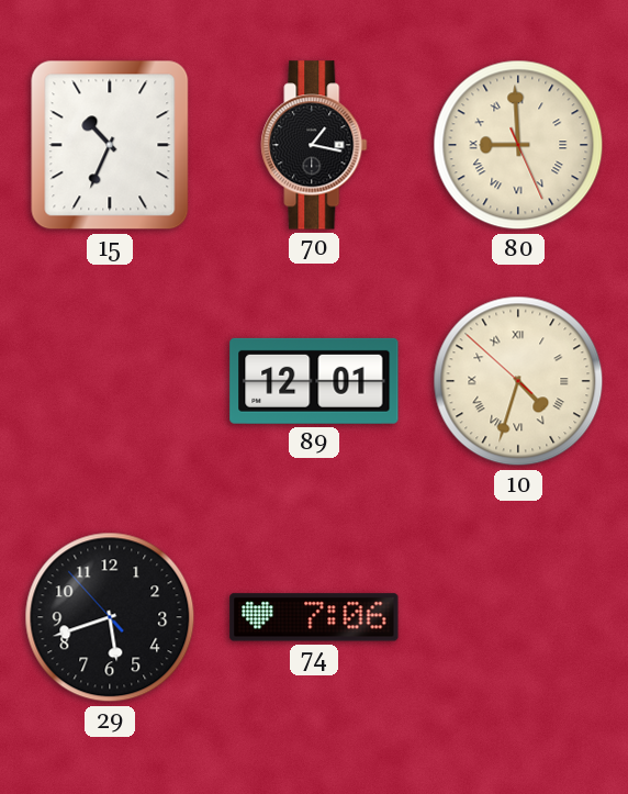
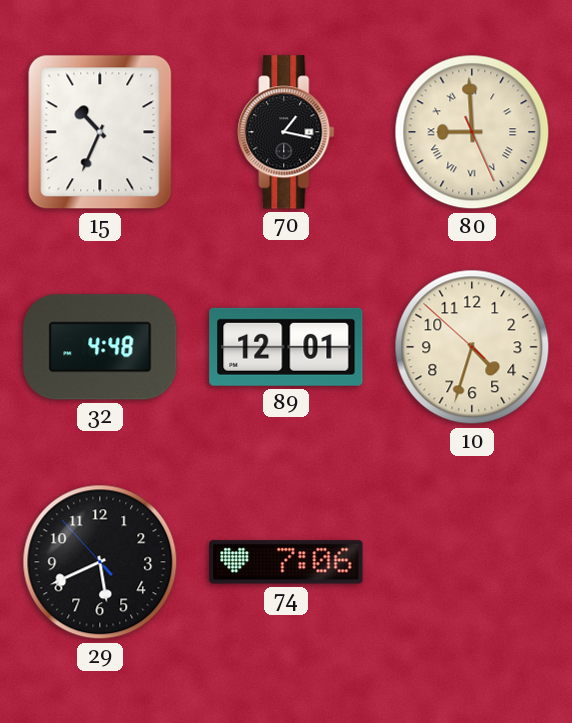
32: none -> 4:48 (100, 347)
10 numerals: Roman -> Arabic (472, 347)
29: 5:41 -> 5:40 (100, 562)
